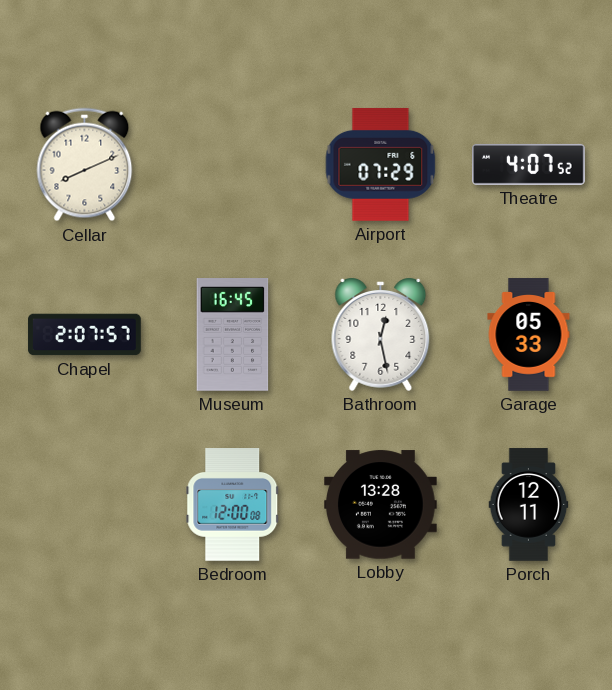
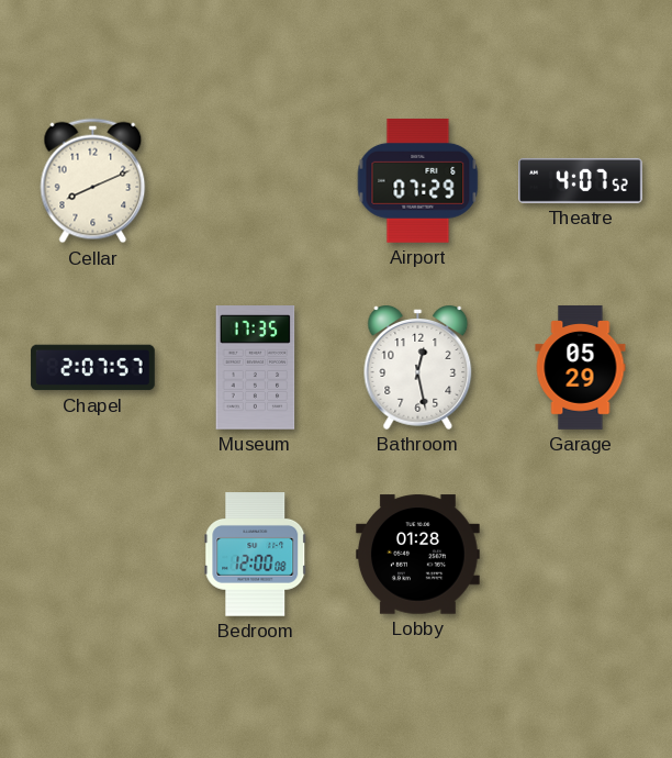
Museum: 16:45 -> 17:35 (256, 368)
Garage: 05:33 -> 05:29 (581, 368)
Lobby: 13:28 -> 01:28 (418, 555)
Porch: 12:11 -> none (529, 505)
